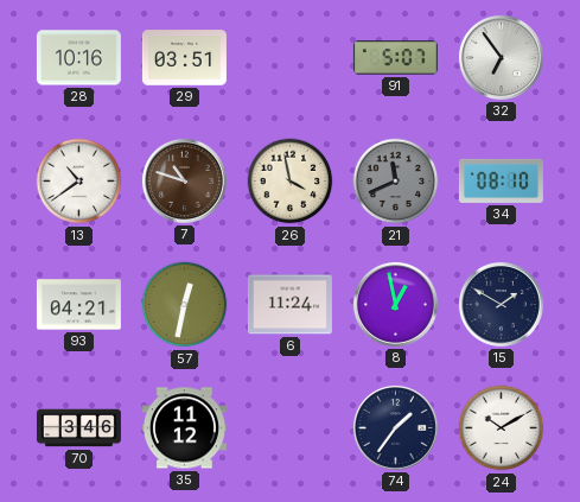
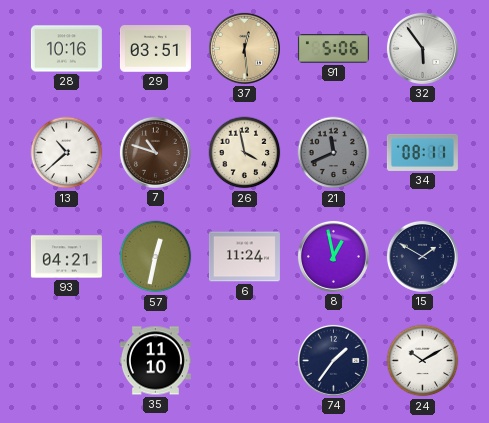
37: none -> 12:29 (244, 48)
91: 5:07 -> 5:06 (333, 49)
32: 6:54 -> 5:54 (422, 48)
13: 10:39 -> 10:38 (67, 153)
34: 08:10 -> 08:11 (422, 152)
70: 3:46 -> none (78, 428)
35: 11:12 -> 11:10 (155, 361)
